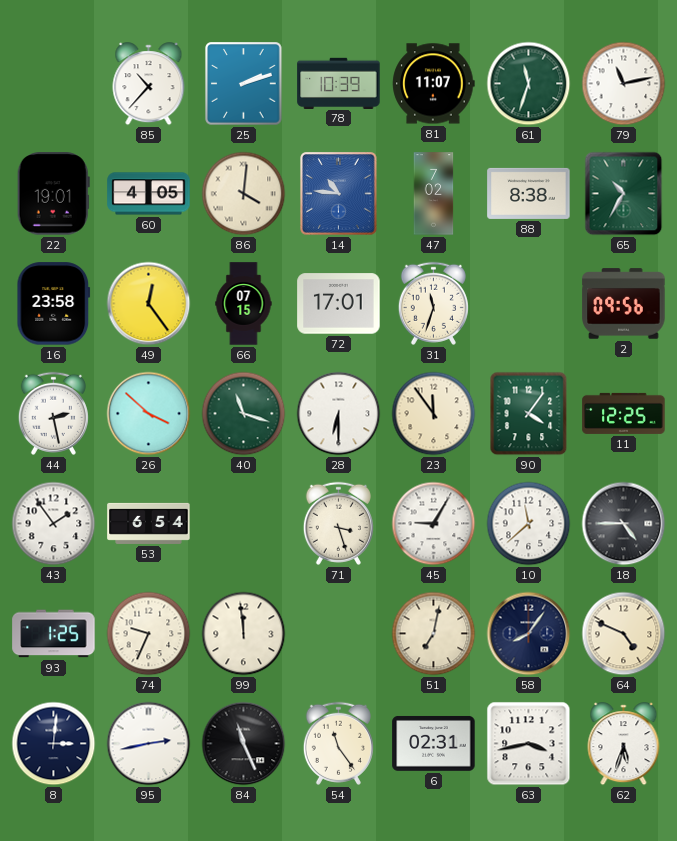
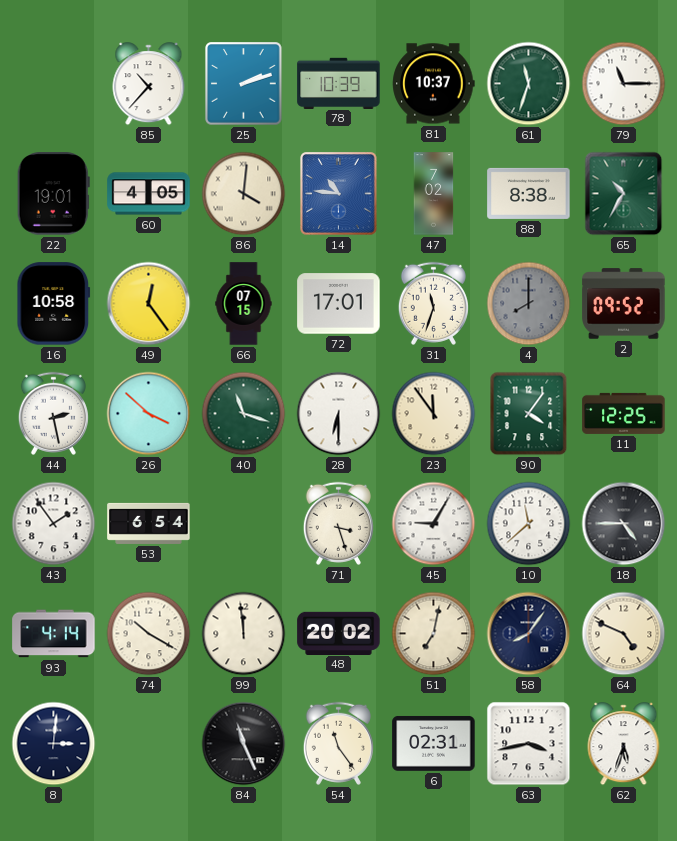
81: 11:07 -> 10:37 (434, 84)
79: 11:13 -> 11:15 (624, 84)
16: 23:58 -> 10:58 (54, 304)
4: none -> 8:00 (529, 304)
2: 09:56 -> 09:52 (624, 304)
93: 1:25 -> 4:14 (54, 634)
74: 9:34 -> 10:20 (149, 634)
48: none -> 20:02 (339, 633)
95: 2:43 -> none (149, 744)
